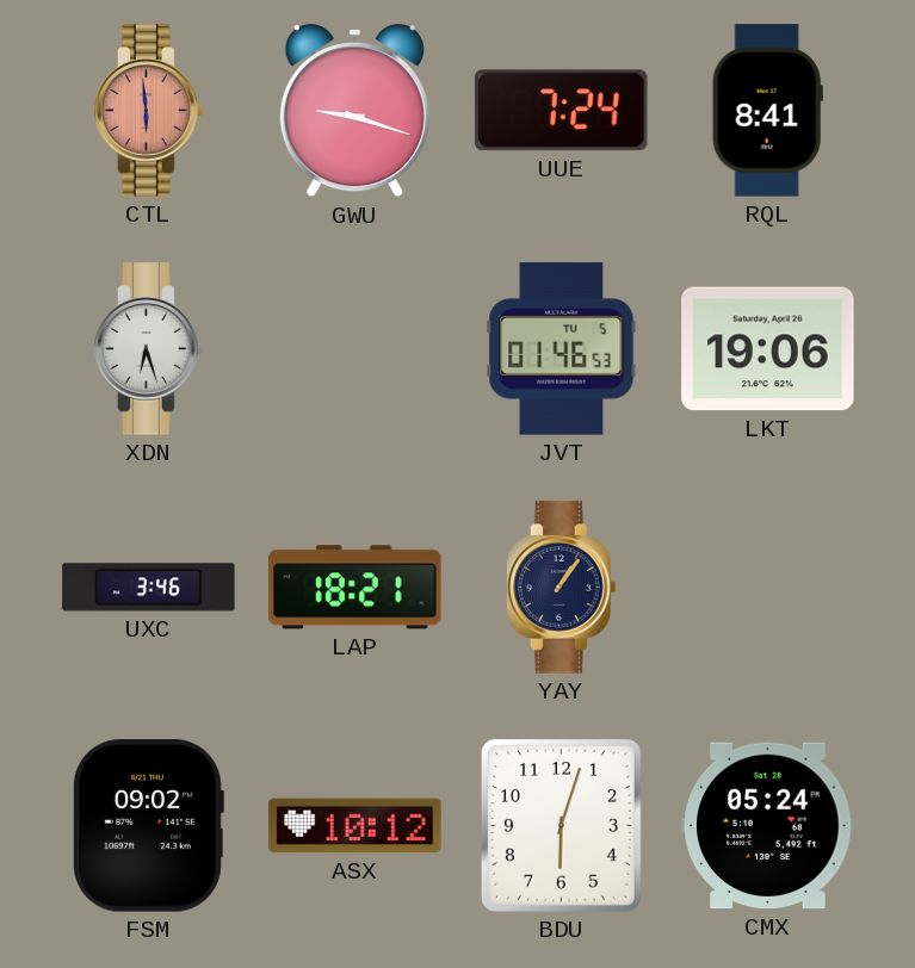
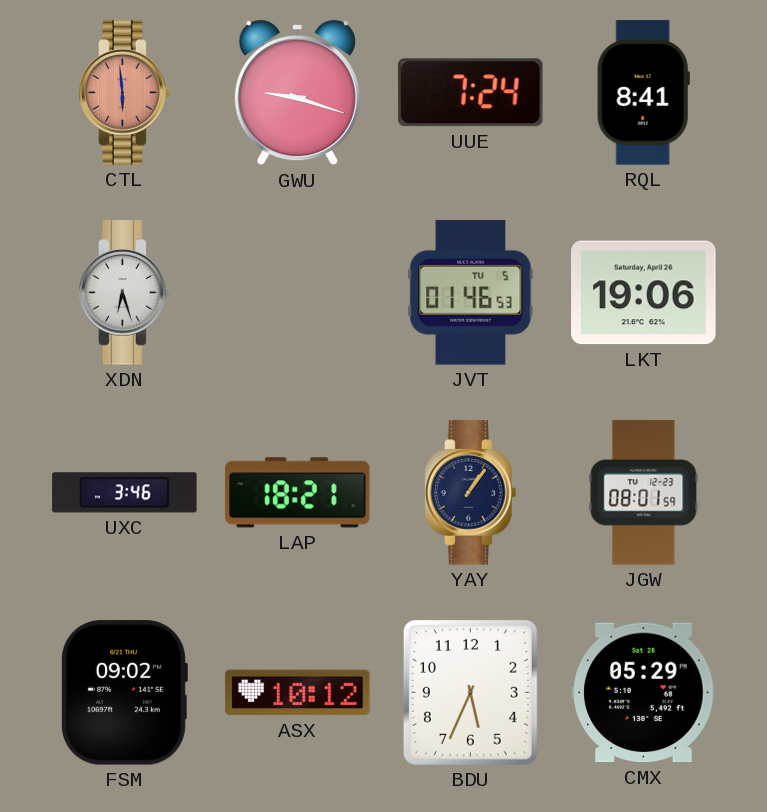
JGW: none -> 08:01 (644, 493)
BDU: 6:03 -> 5:34 (470, 692)
CMX: 05:24 -> 05:29 (644, 693)
